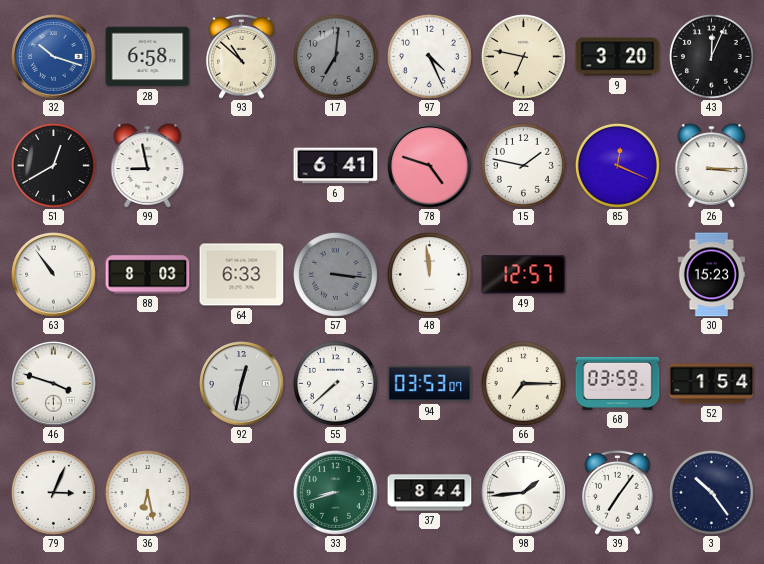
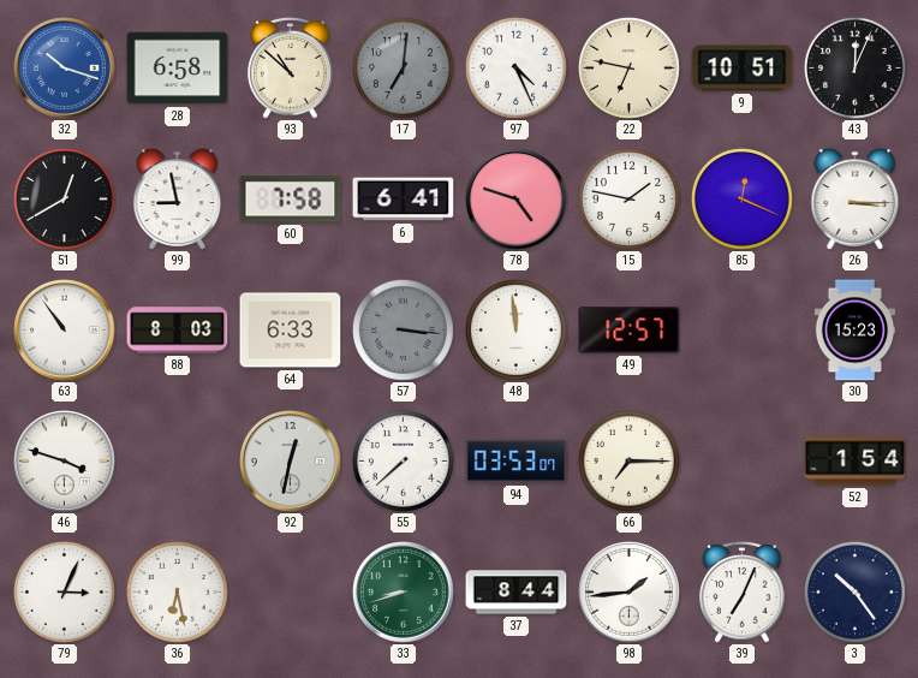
9: 3:20 -> 10:51 (743, 69)
60: none -> 7:58 (291, 200)
68: 03:59 -> none (618, 383)
39: 7:06 -> 7:04 (743, 593)
